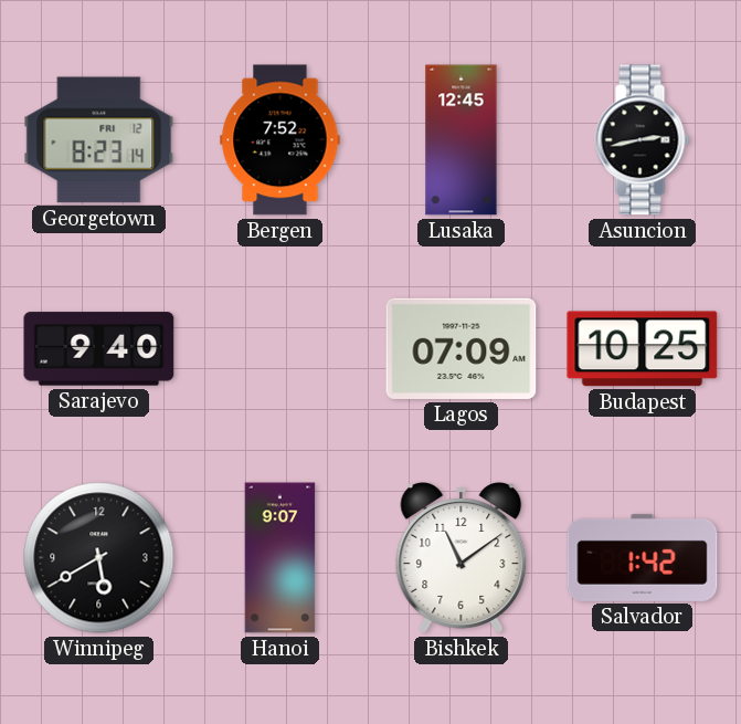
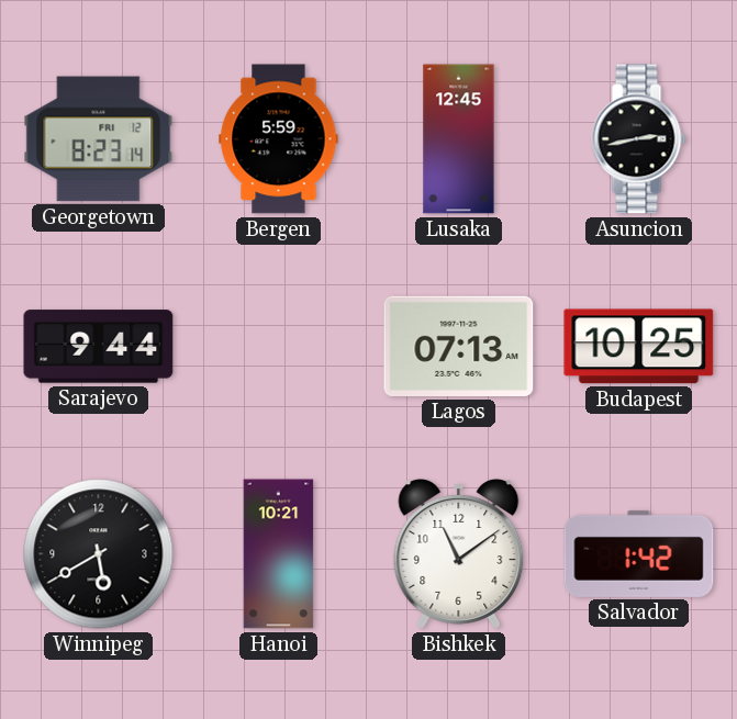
Bergen: 7:52 -> 5:59 (279, 139)
Sarajevo: 9:40 -> 9:44 (99, 347)
Lagos: 07:09 -> 07:13 (459, 346)
Hanoi: 9:07 -> 10:21 (279, 554)
